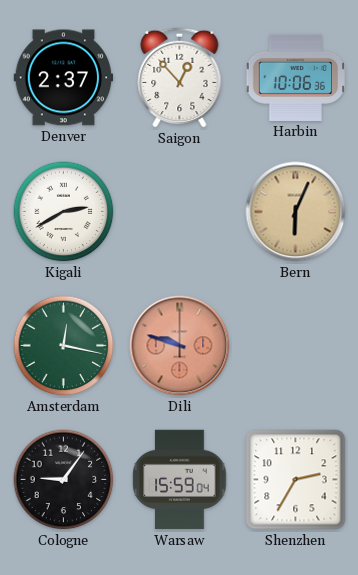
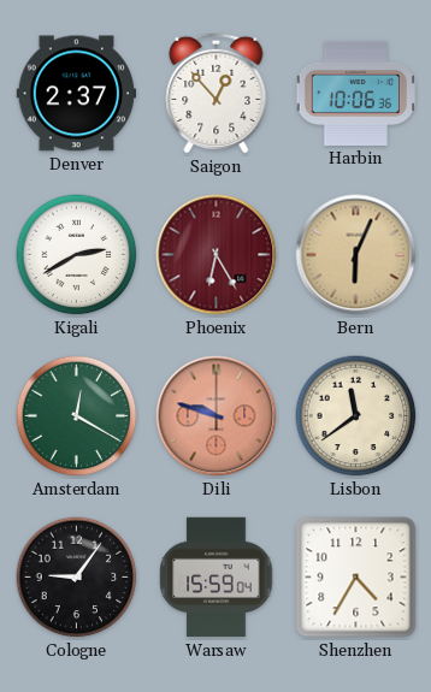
Phoenix: none -> 6:25 (217, 255)
Amsterdam: 12:17 -> 12:20 (77, 416)
Lisbon: none -> 11:39 (356, 416)
Shenzhen: 2:35 -> 4:35 (356, 578)
